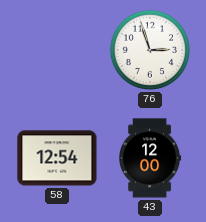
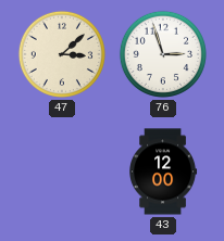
47: none -> 3:08 (62, 54)
58: 12:54 -> none (57, 158)
